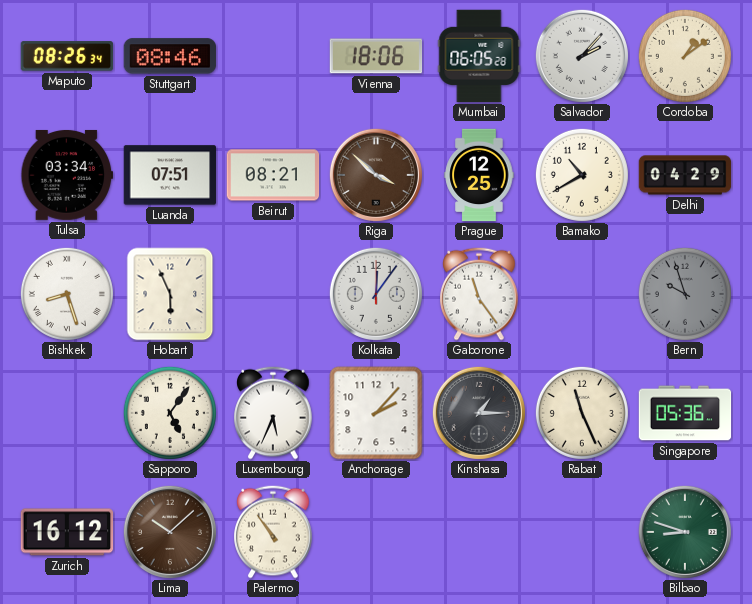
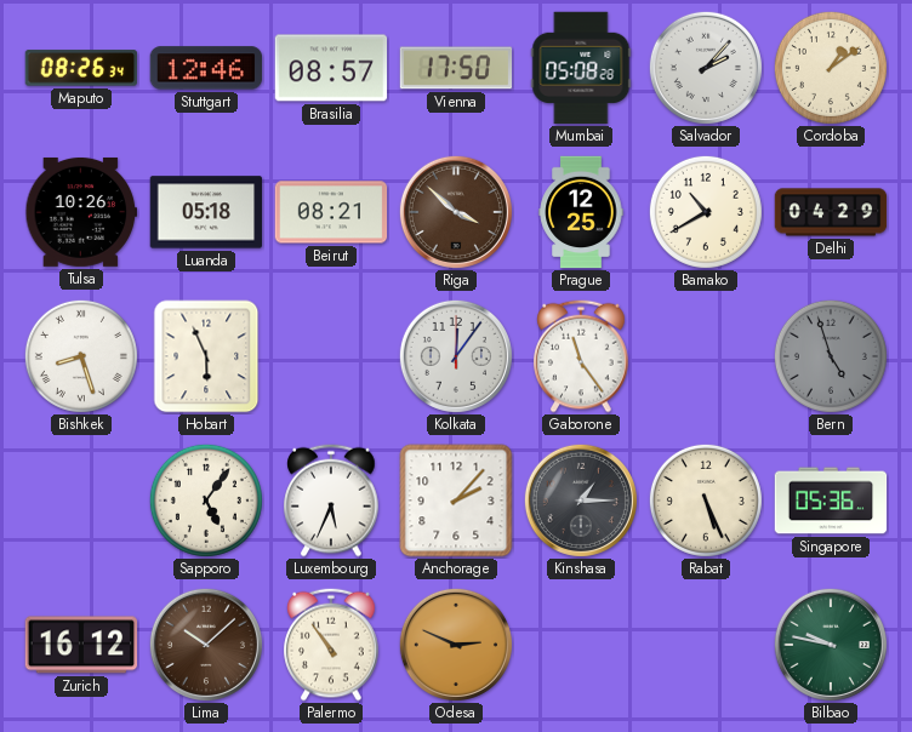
Stuttgart: 08:46 -> 12:46 (206, 68)
Brasilia: none -> 08:57 (331, 68)
Vienna: 18:06 -> 17:50 (456, 68)
Mumbai: 06:05 -> 05:08 (581, 68)
Tulsa: 03:34 -> 10:26 (81, 212)
Luanda: 07:51 -> 05:18 (206, 212)
Bern: 9:57 -> 4:57 (831, 356)
Rabat: 11:26 -> 5:26 (706, 501)
Odesa: none -> 2:49 (456, 645)
Bilbao: 8:48 -> 9:47 (831, 645)
